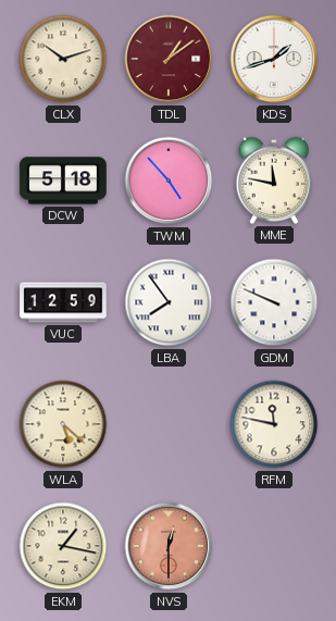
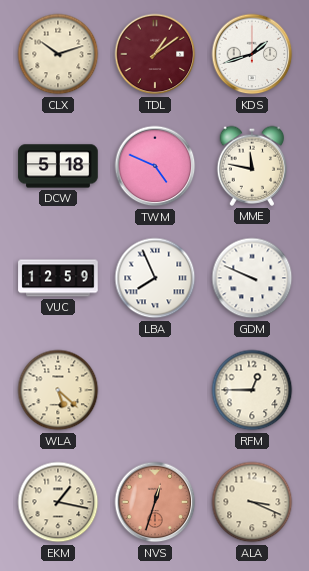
TWM: 4:53 -> 4:49 (155, 166)
LBA: 7:54 -> 7:56 (155, 278)
RFM: 11:47 -> 12:45 (252, 390)
NVS: 12:30 -> 12:33 (155, 502)
ALA: none -> 3:19 (252, 502)
